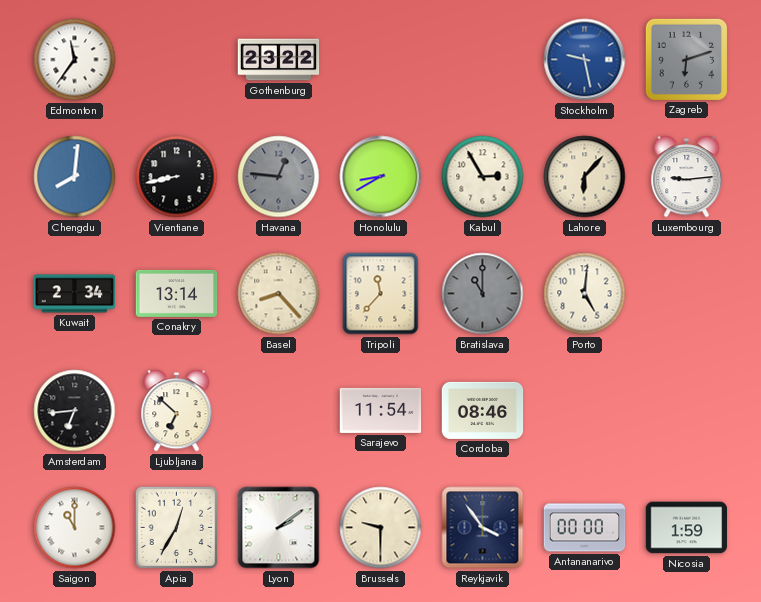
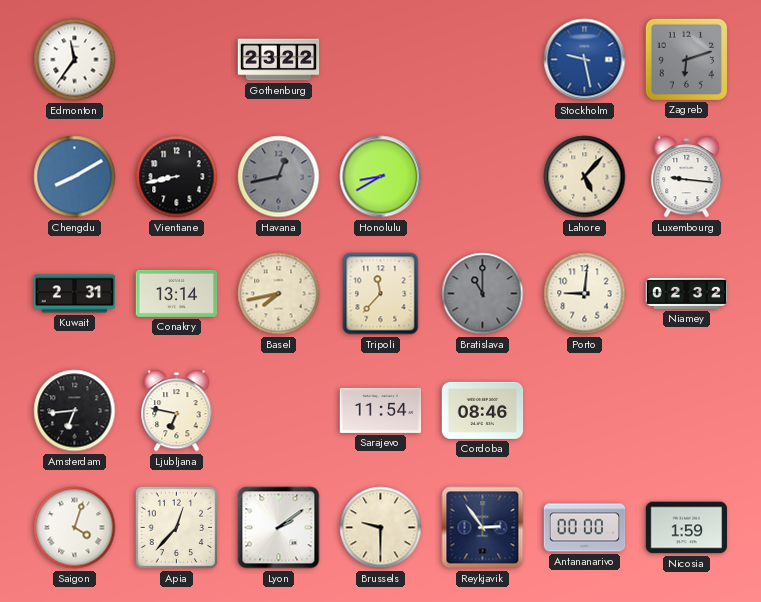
Chengdu: 8:01 -> 8:10 (75, 177)
Havana: 12:46 -> 12:43 (279, 177)
Kabul: 2:55 -> none (483, 177)
Lahore: 6:07 -> 5:07 (585, 177)
Luxembourg: 9:14 -> 9:16 (687, 177)
Kuwait: 2:34 -> 2:31 (75, 294)
Basel: 8:23 -> 7:43 (279, 294)
Porto: 5:01 -> 9:01 (585, 294)
Niamey: none -> 02:32 (687, 293)
Ljubljana: 6:52 -> 6:47 (177, 411)
Saigon: 11:00 -> 4:03 (75, 528)
Apia: 12:35 -> 12:37 (177, 528)
Reykjavik: 3:54 -> 2:54 (483, 528)
